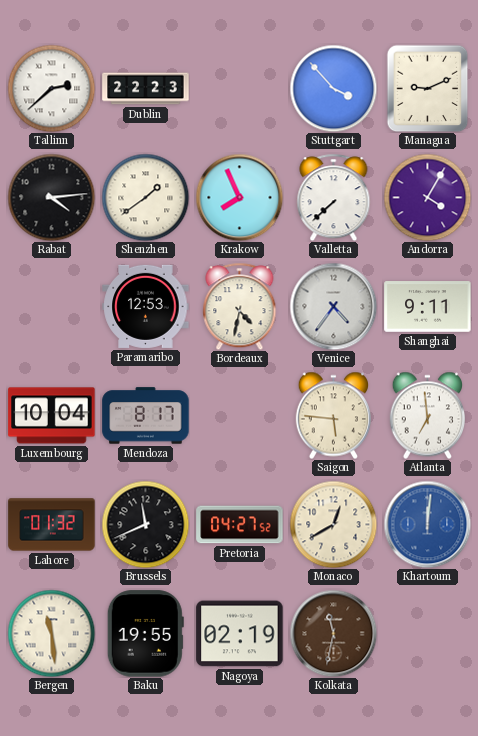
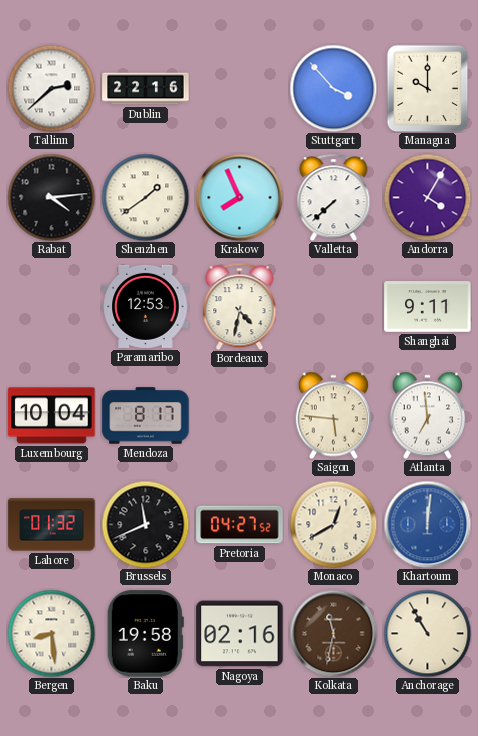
Dublin: 22:23 -> 22:16 (146, 89)
Managua: 9:11 -> 10:00 (428, 88)
Venice: 4:36 -> none (333, 306)
Bergen: 11:29 -> 8:29 (51, 633)
Baku: 19:55 -> 19:58 (145, 634)
Nagoya: 02:19 -> 02:16 (240, 634)
Anchorage: none -> 10:55 (427, 633)
